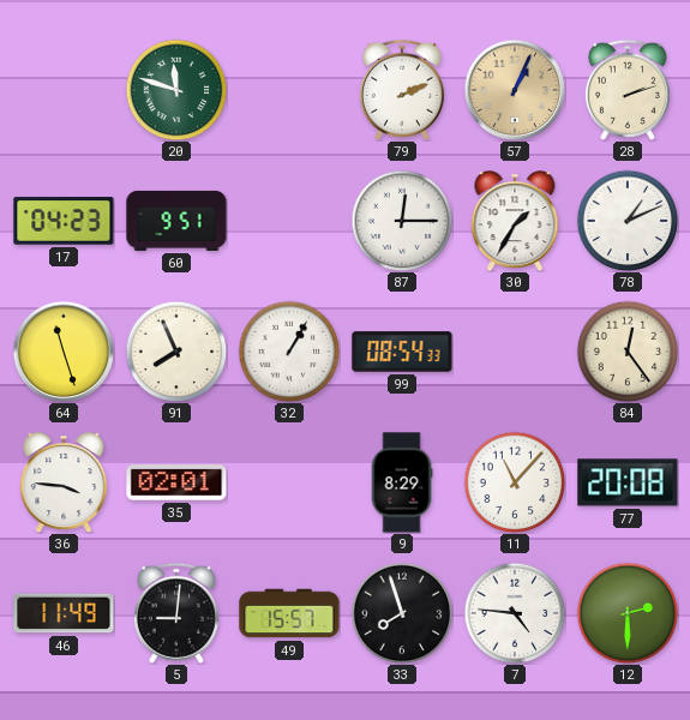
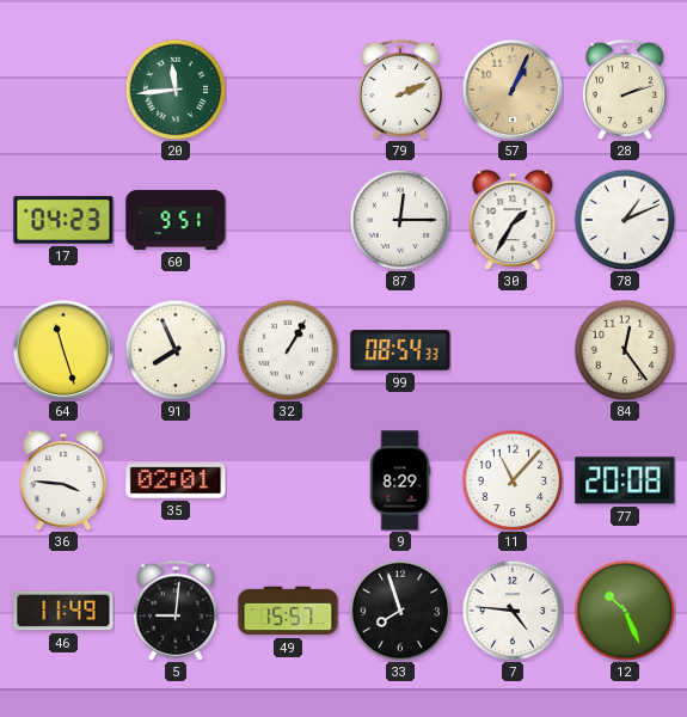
20: 11:48 -> 11:44 (176, 90)
12: 2:30 -> 10:26 (625, 611)
